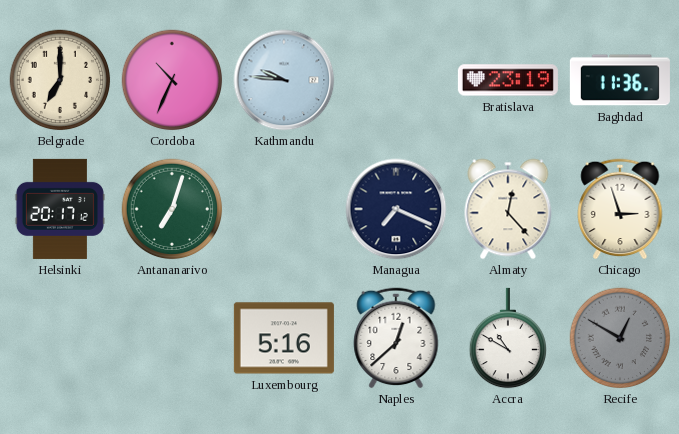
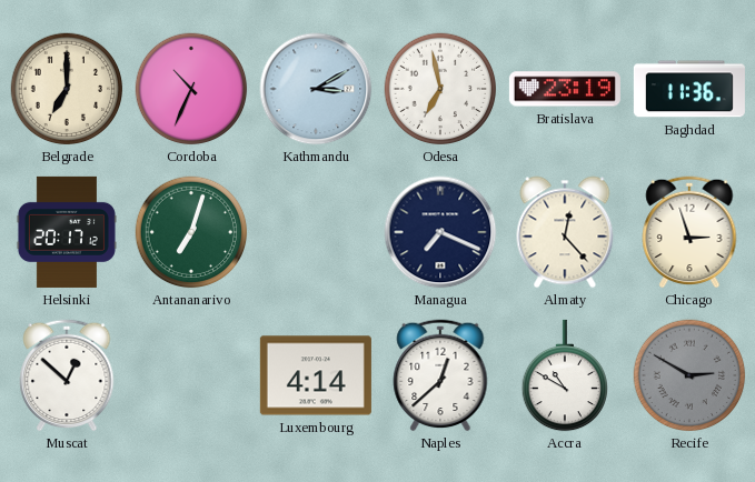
Kathmandu: 9:46 -> 3:10 (316, 89)
Odesa: none -> 6:58 (440, 89)
Muscat: none -> 12:52 (67, 375)
Luxembourg: 5:16 -> 4:14 (316, 375)
Recife: 12:50 -> 2:50 (689, 375)
